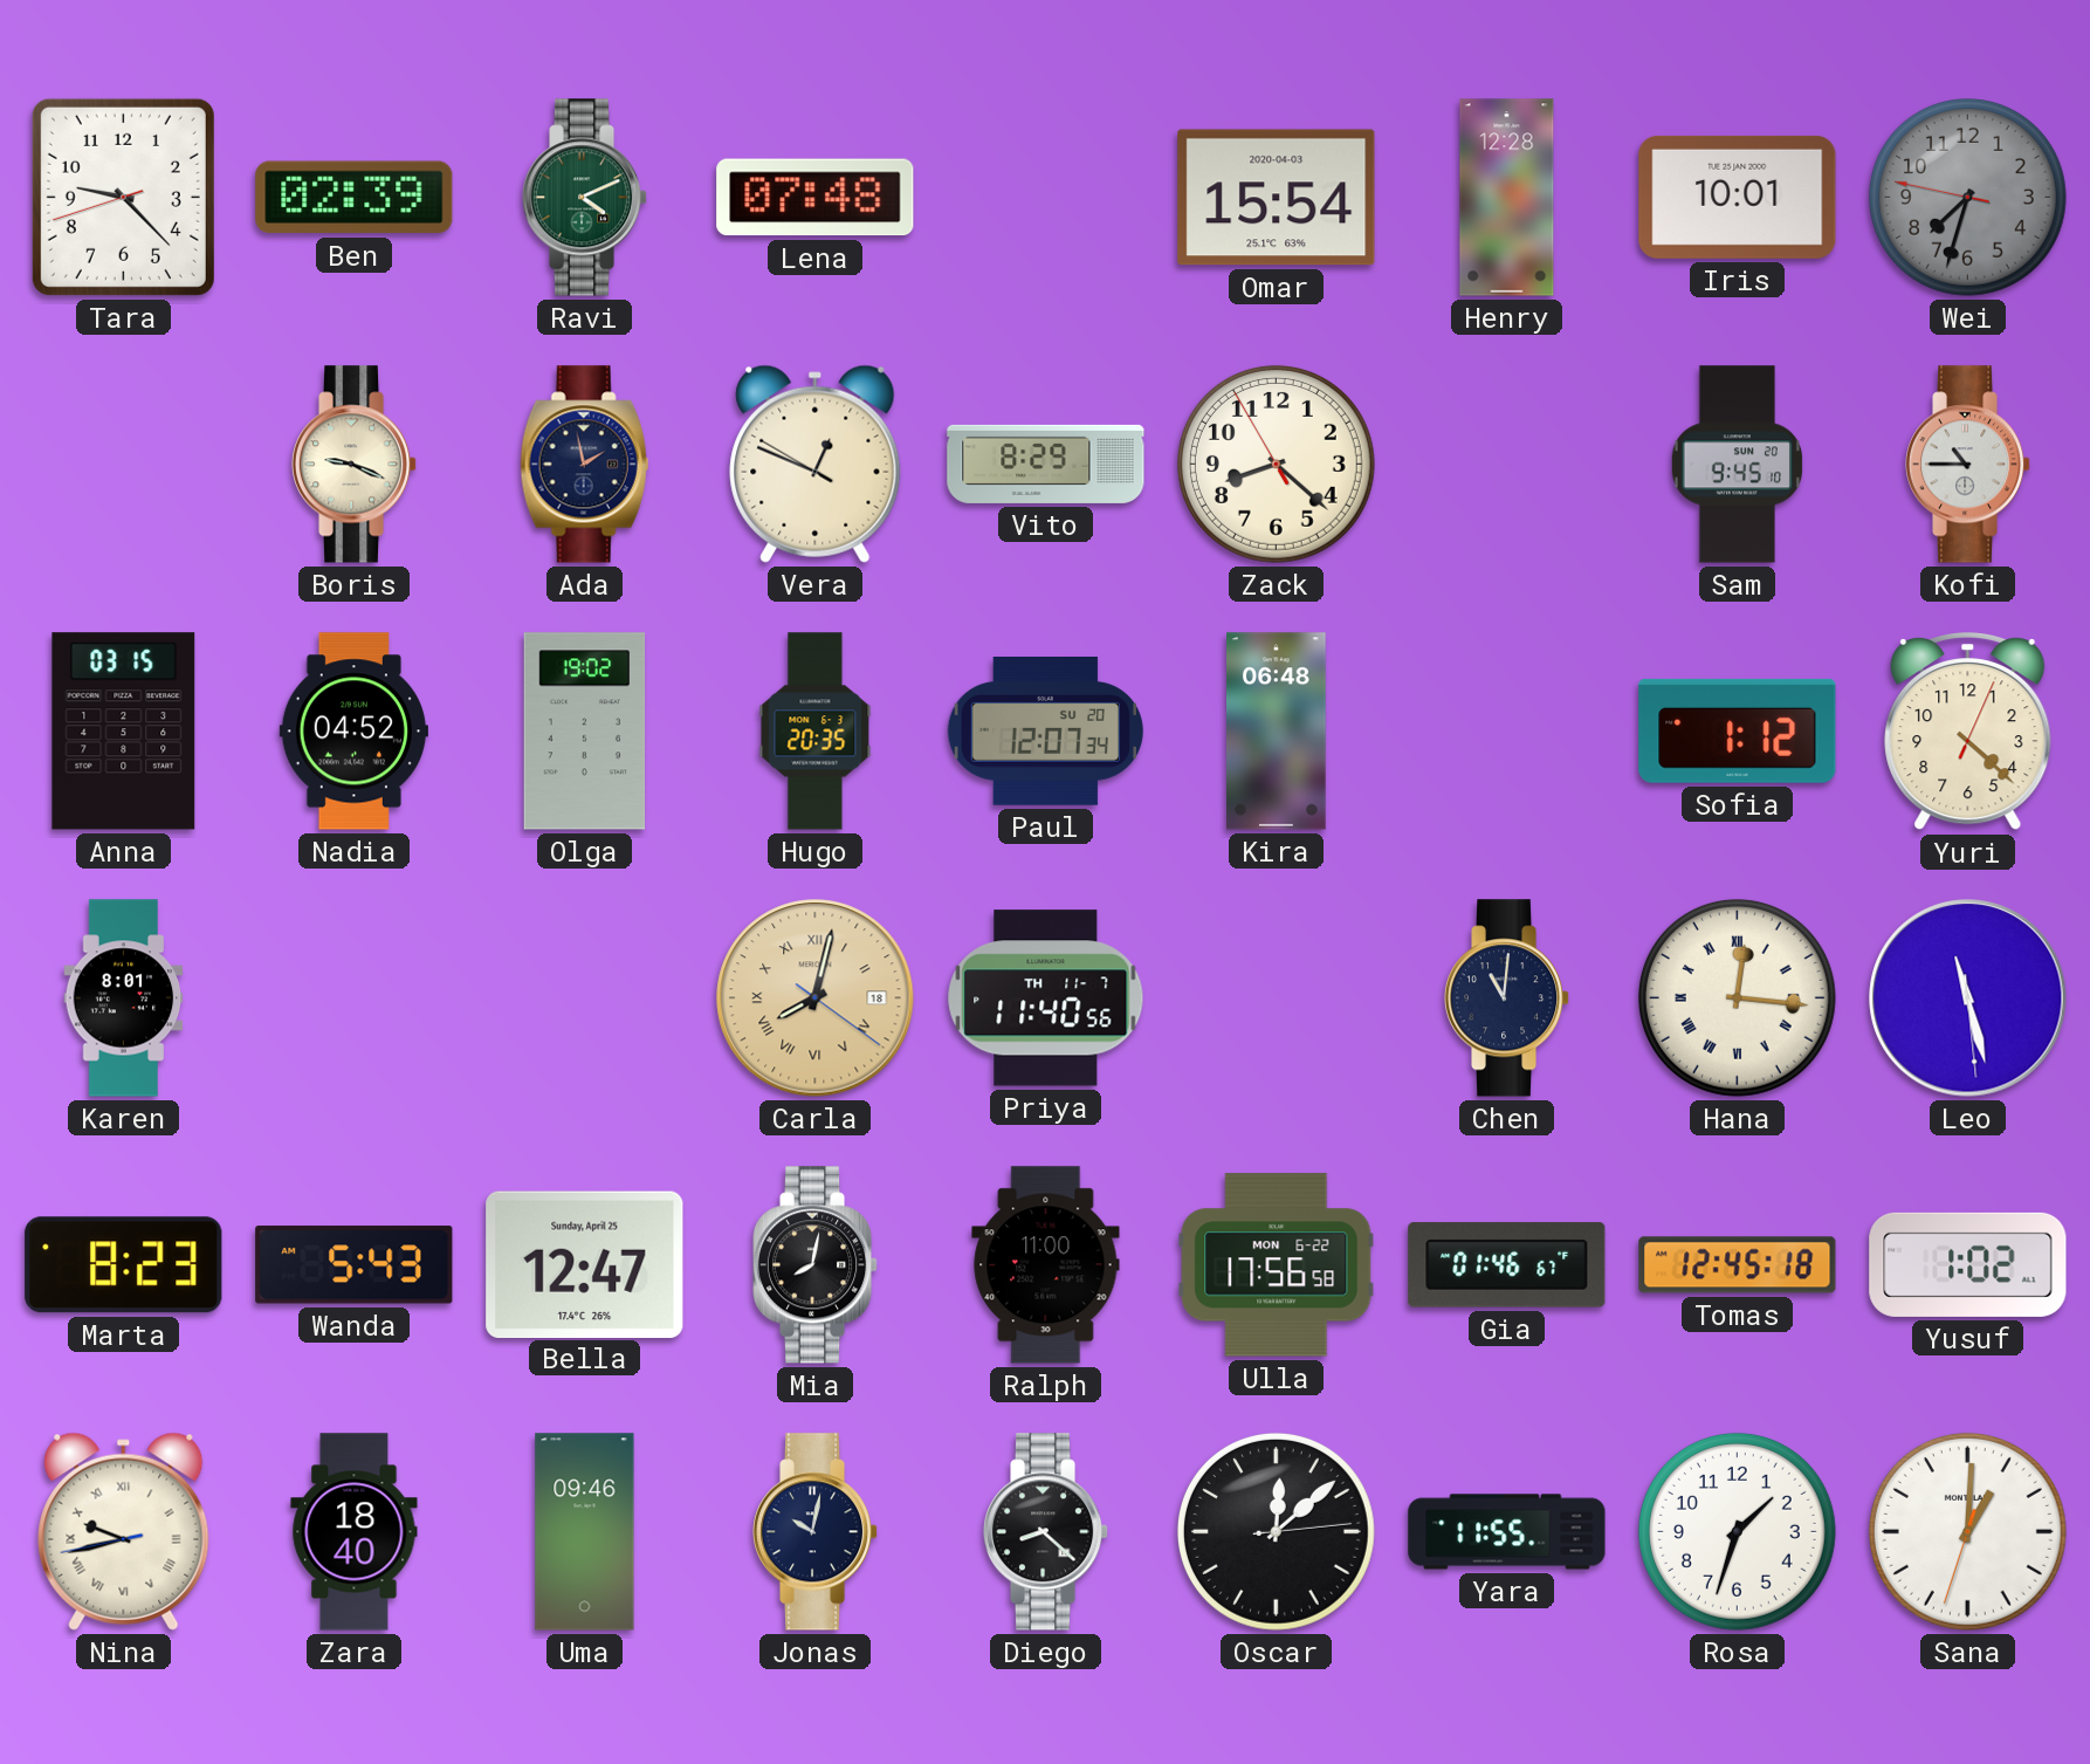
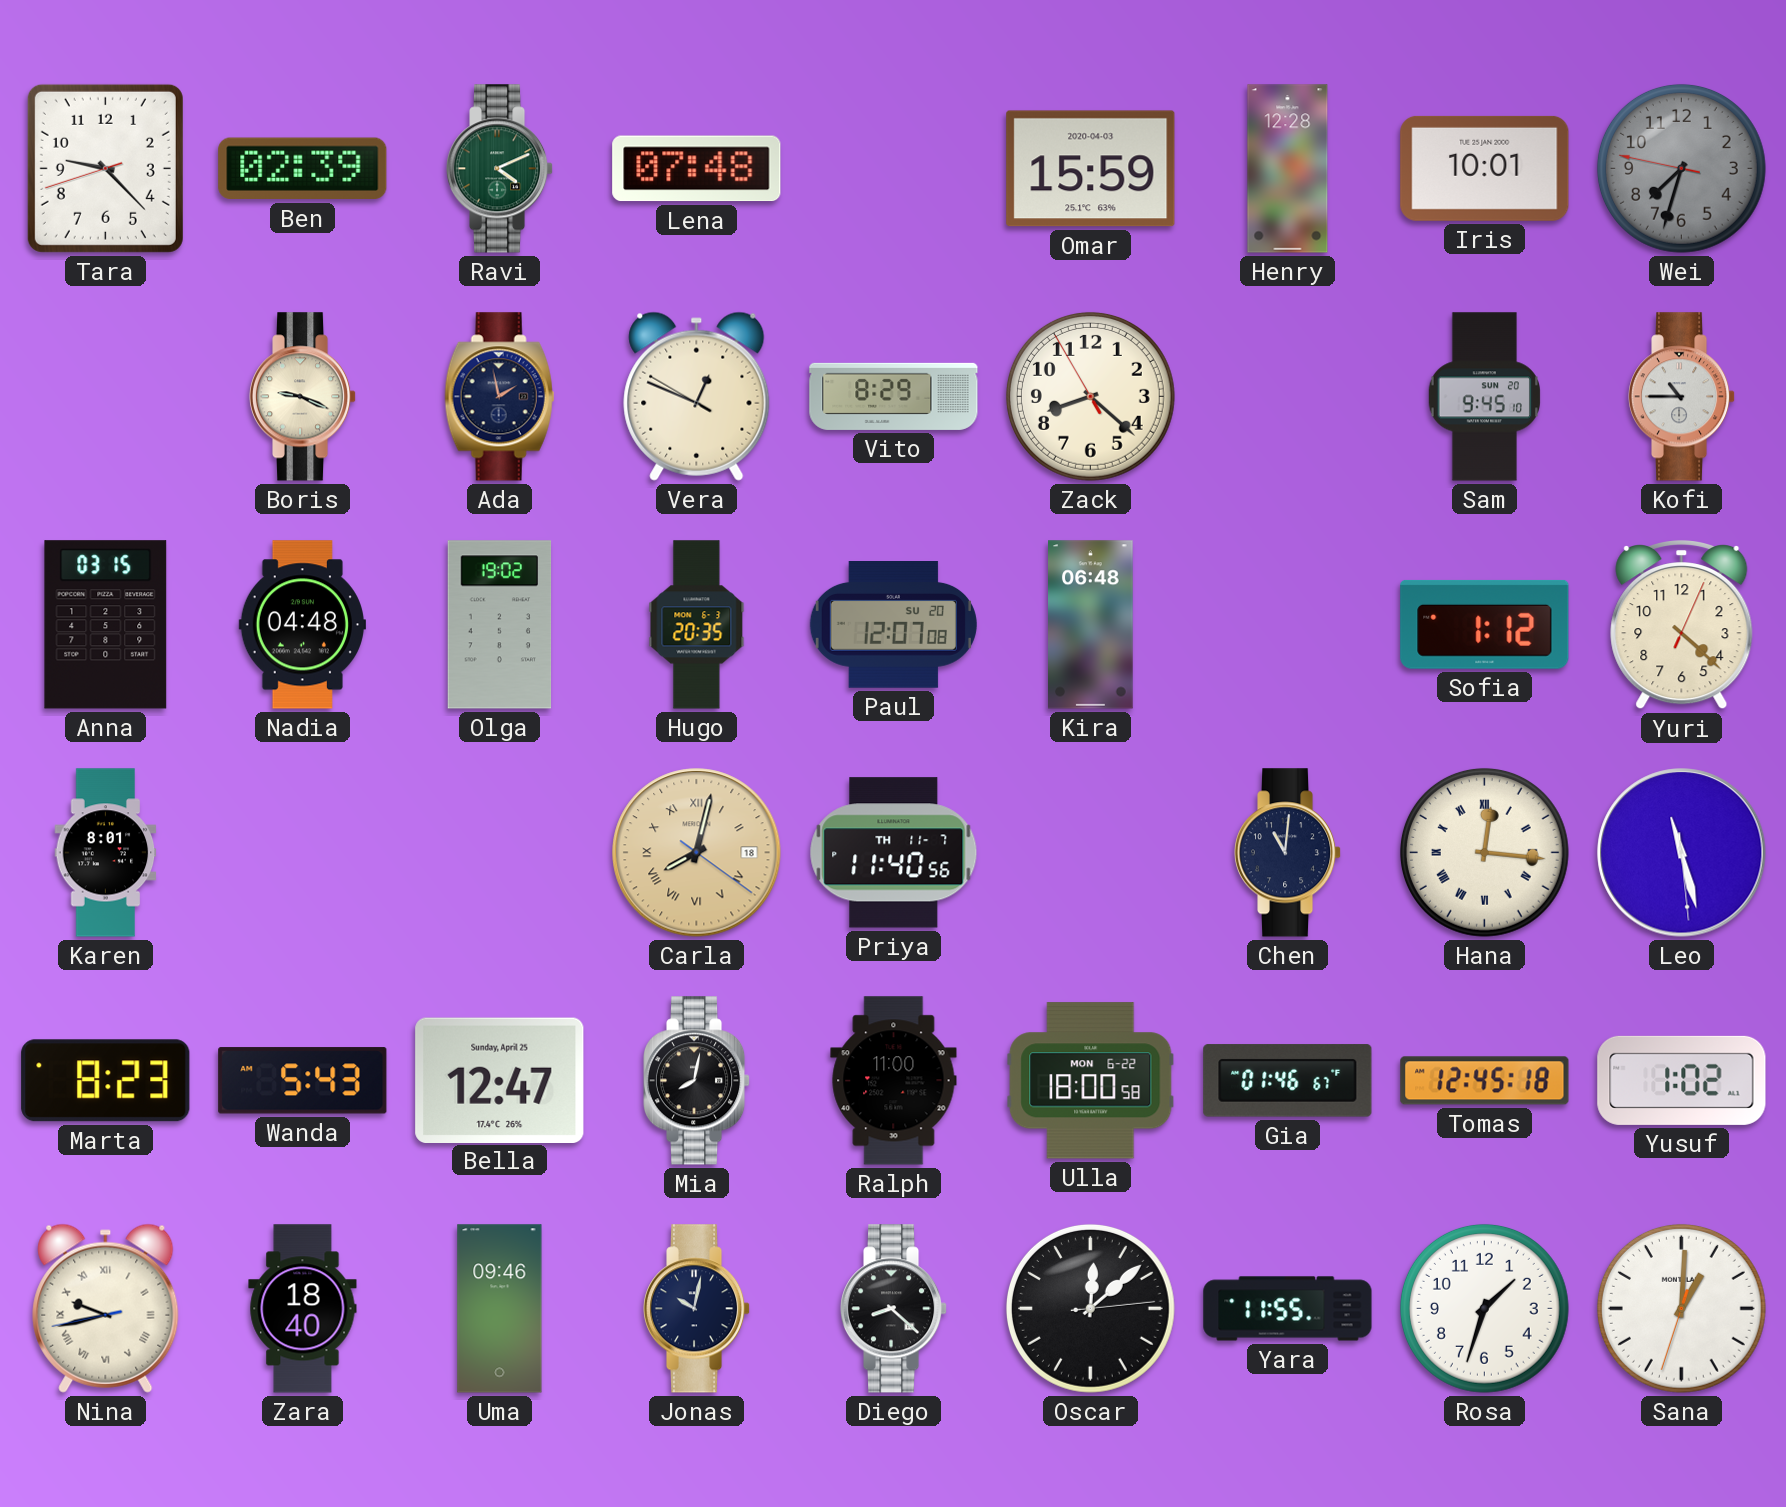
Omar: 15:54 -> 15:59 (1091, 169)
Nadia: 04:52 -> 04:48 (302, 625)
Paul: 12:07:34 -> 12:07:08 (893, 625)
Ulla: 17:56 -> 18:00 (1091, 1081)
